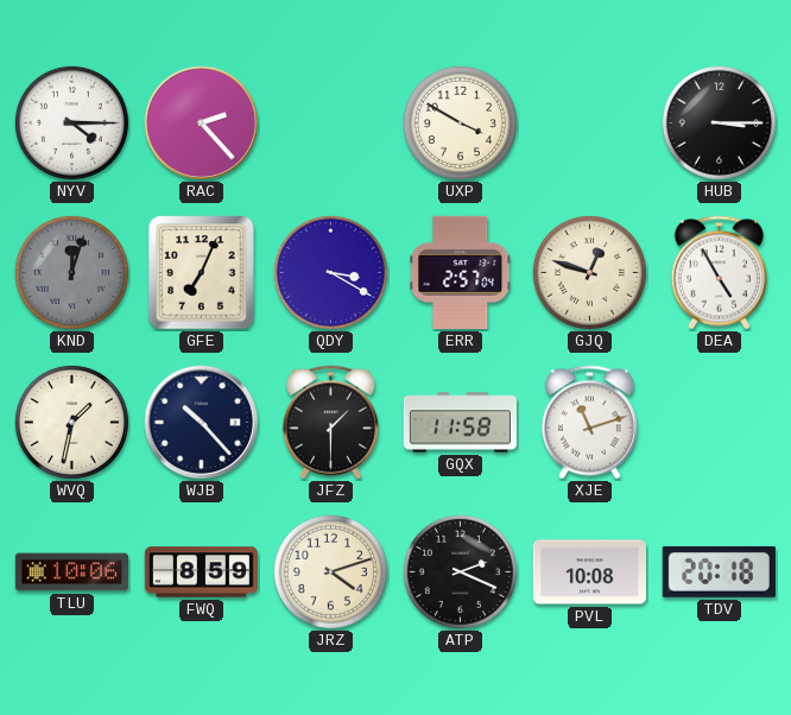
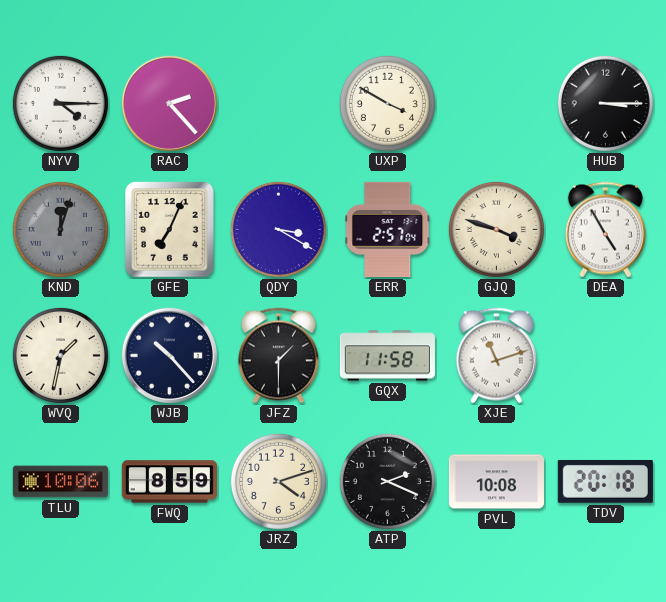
GJQ: 12:48 -> 3:48 (496, 229)
